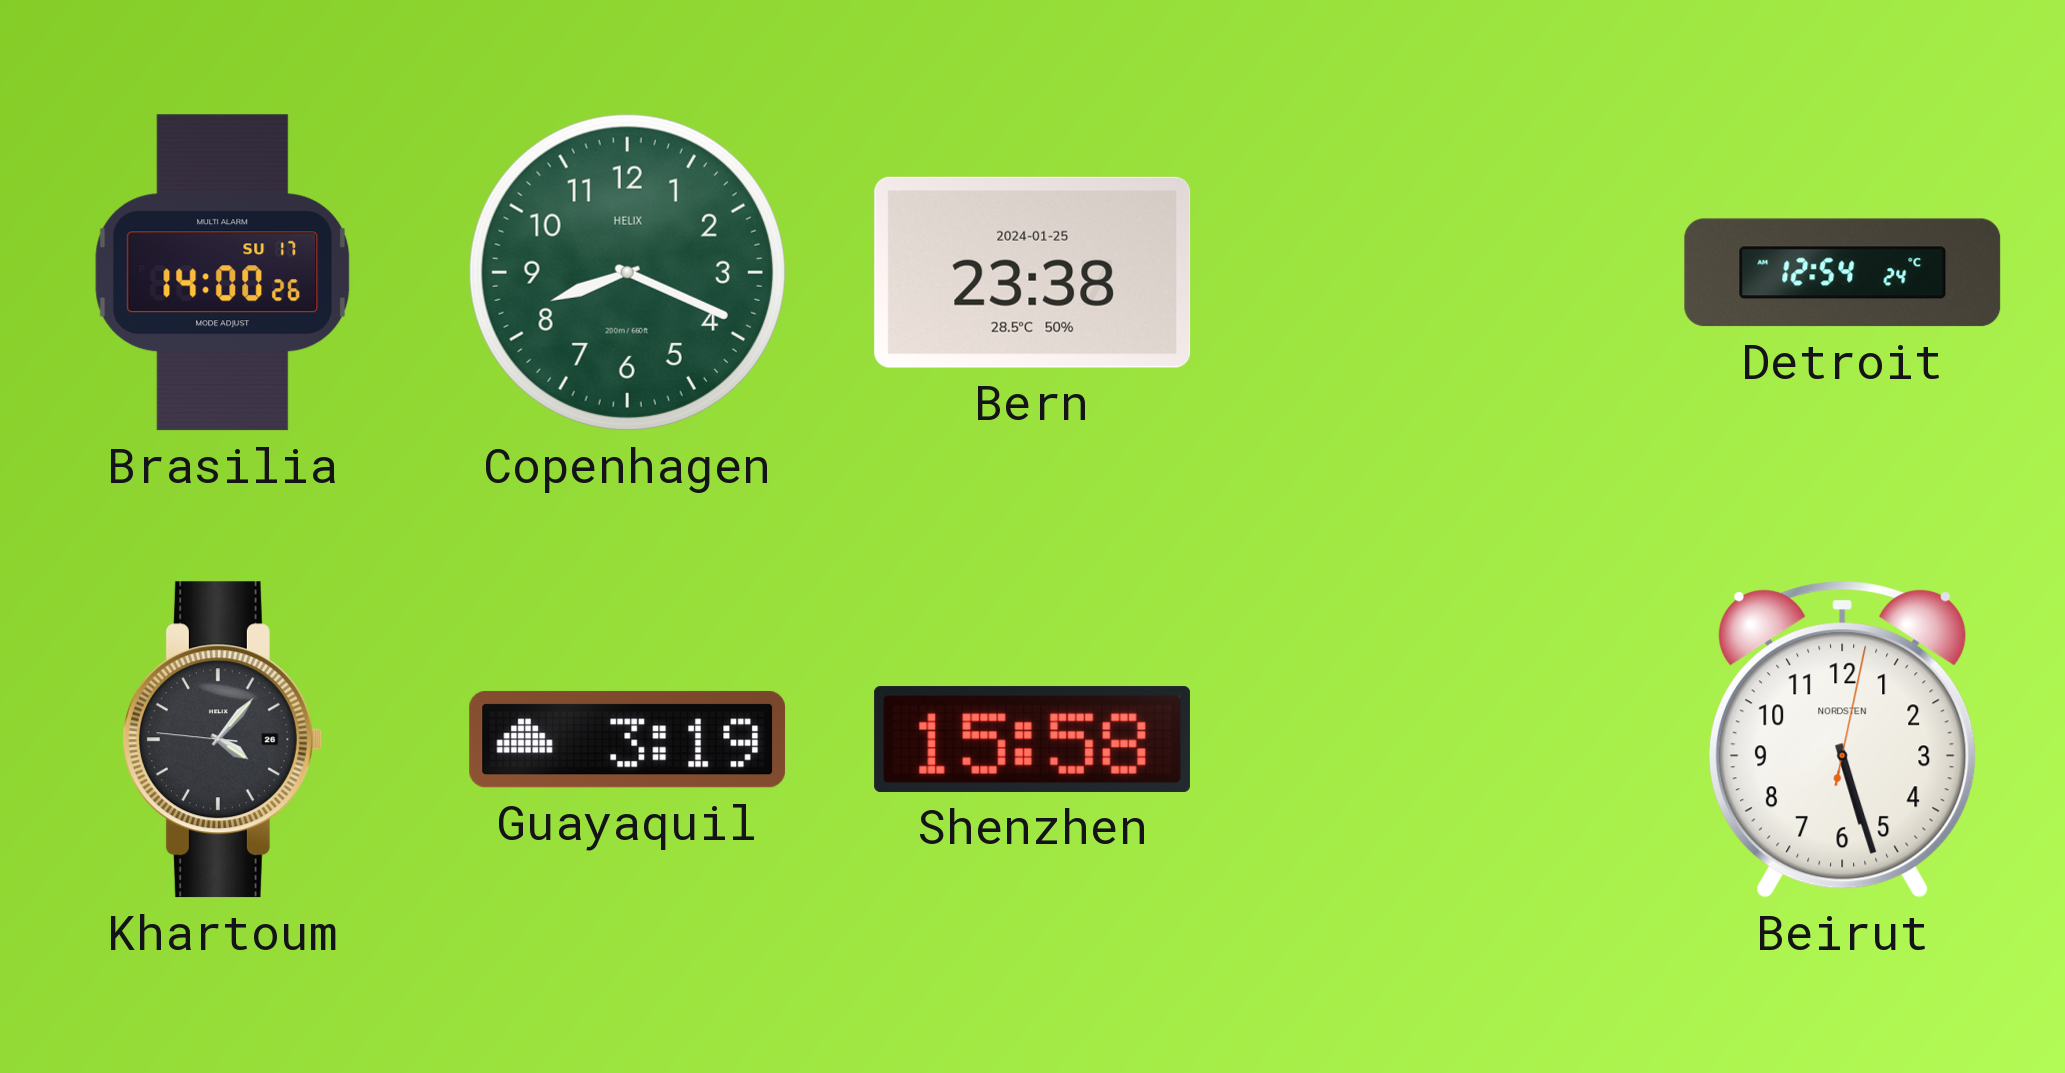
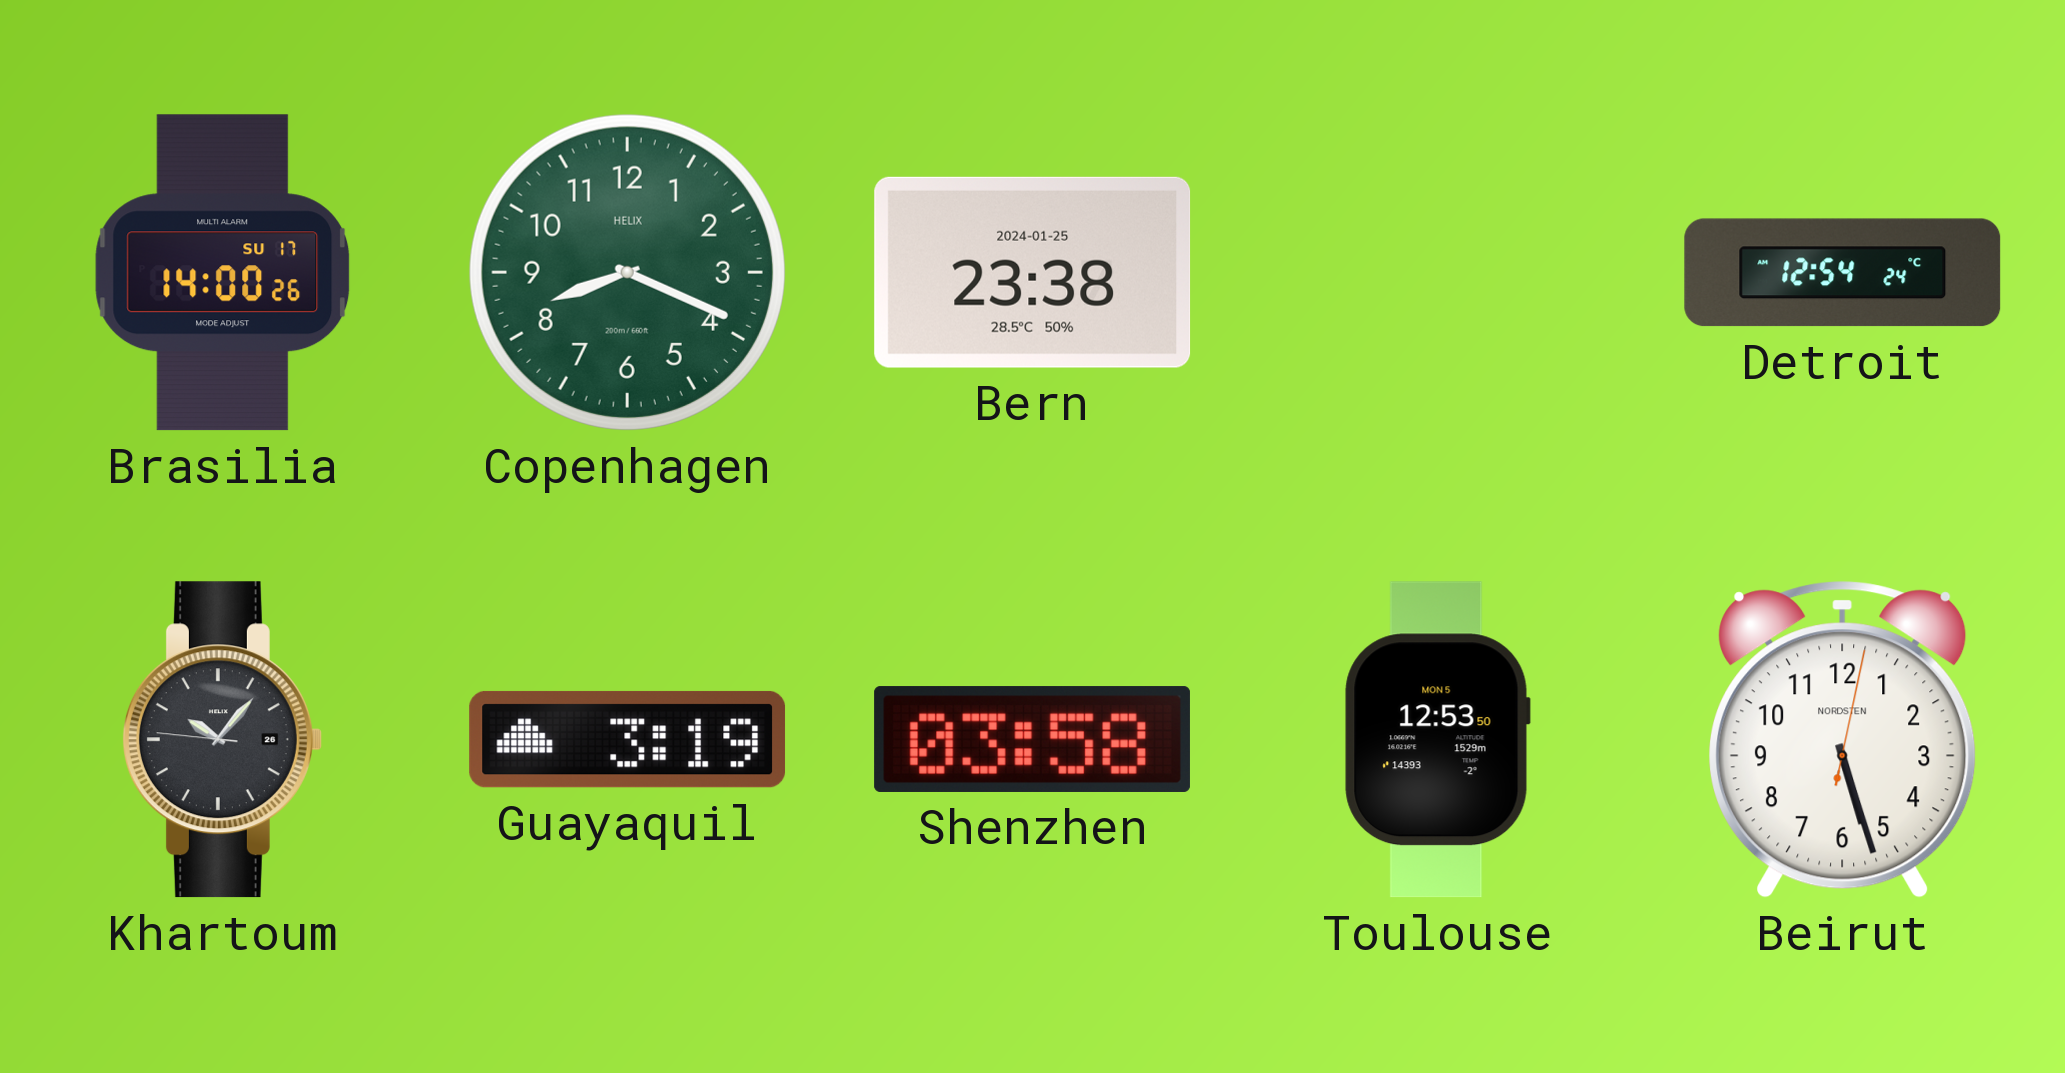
Khartoum: 4:06 -> 10:06 (222, 740)
Shenzhen: 15:58 -> 03:58 (1032, 739)
Toulouse: none -> 12:53 (1437, 740)
